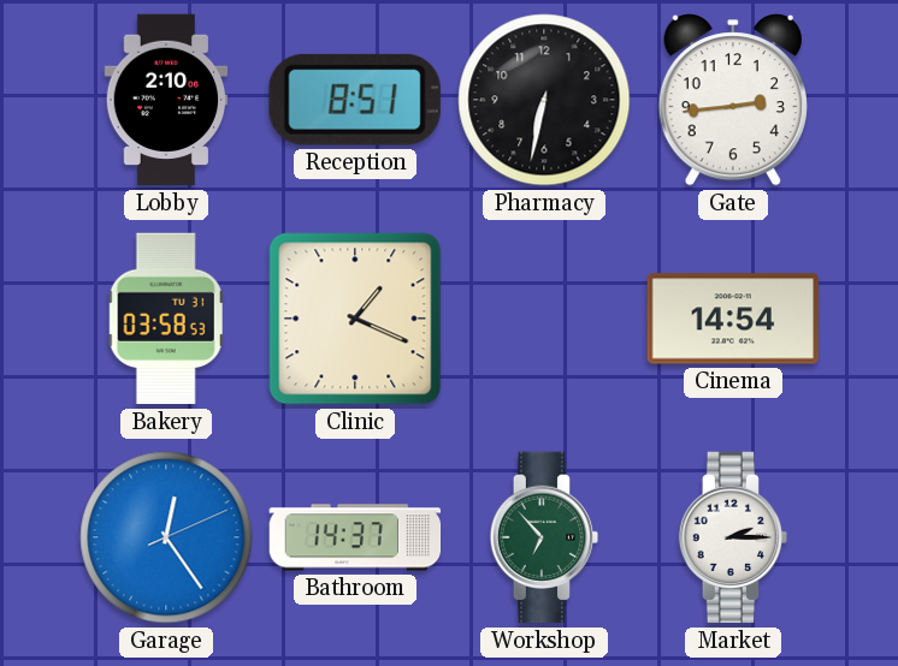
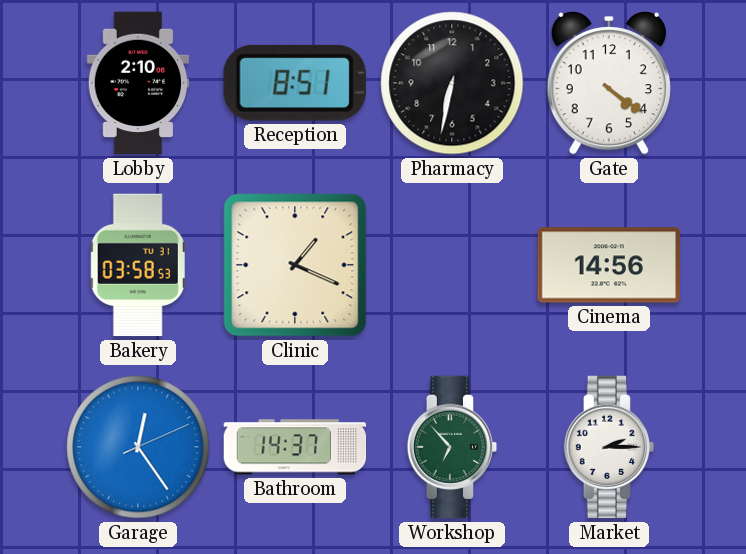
Gate: 2:44 -> 4:21 (609, 83)
Cinema: 14:54 -> 14:56 (609, 265)
